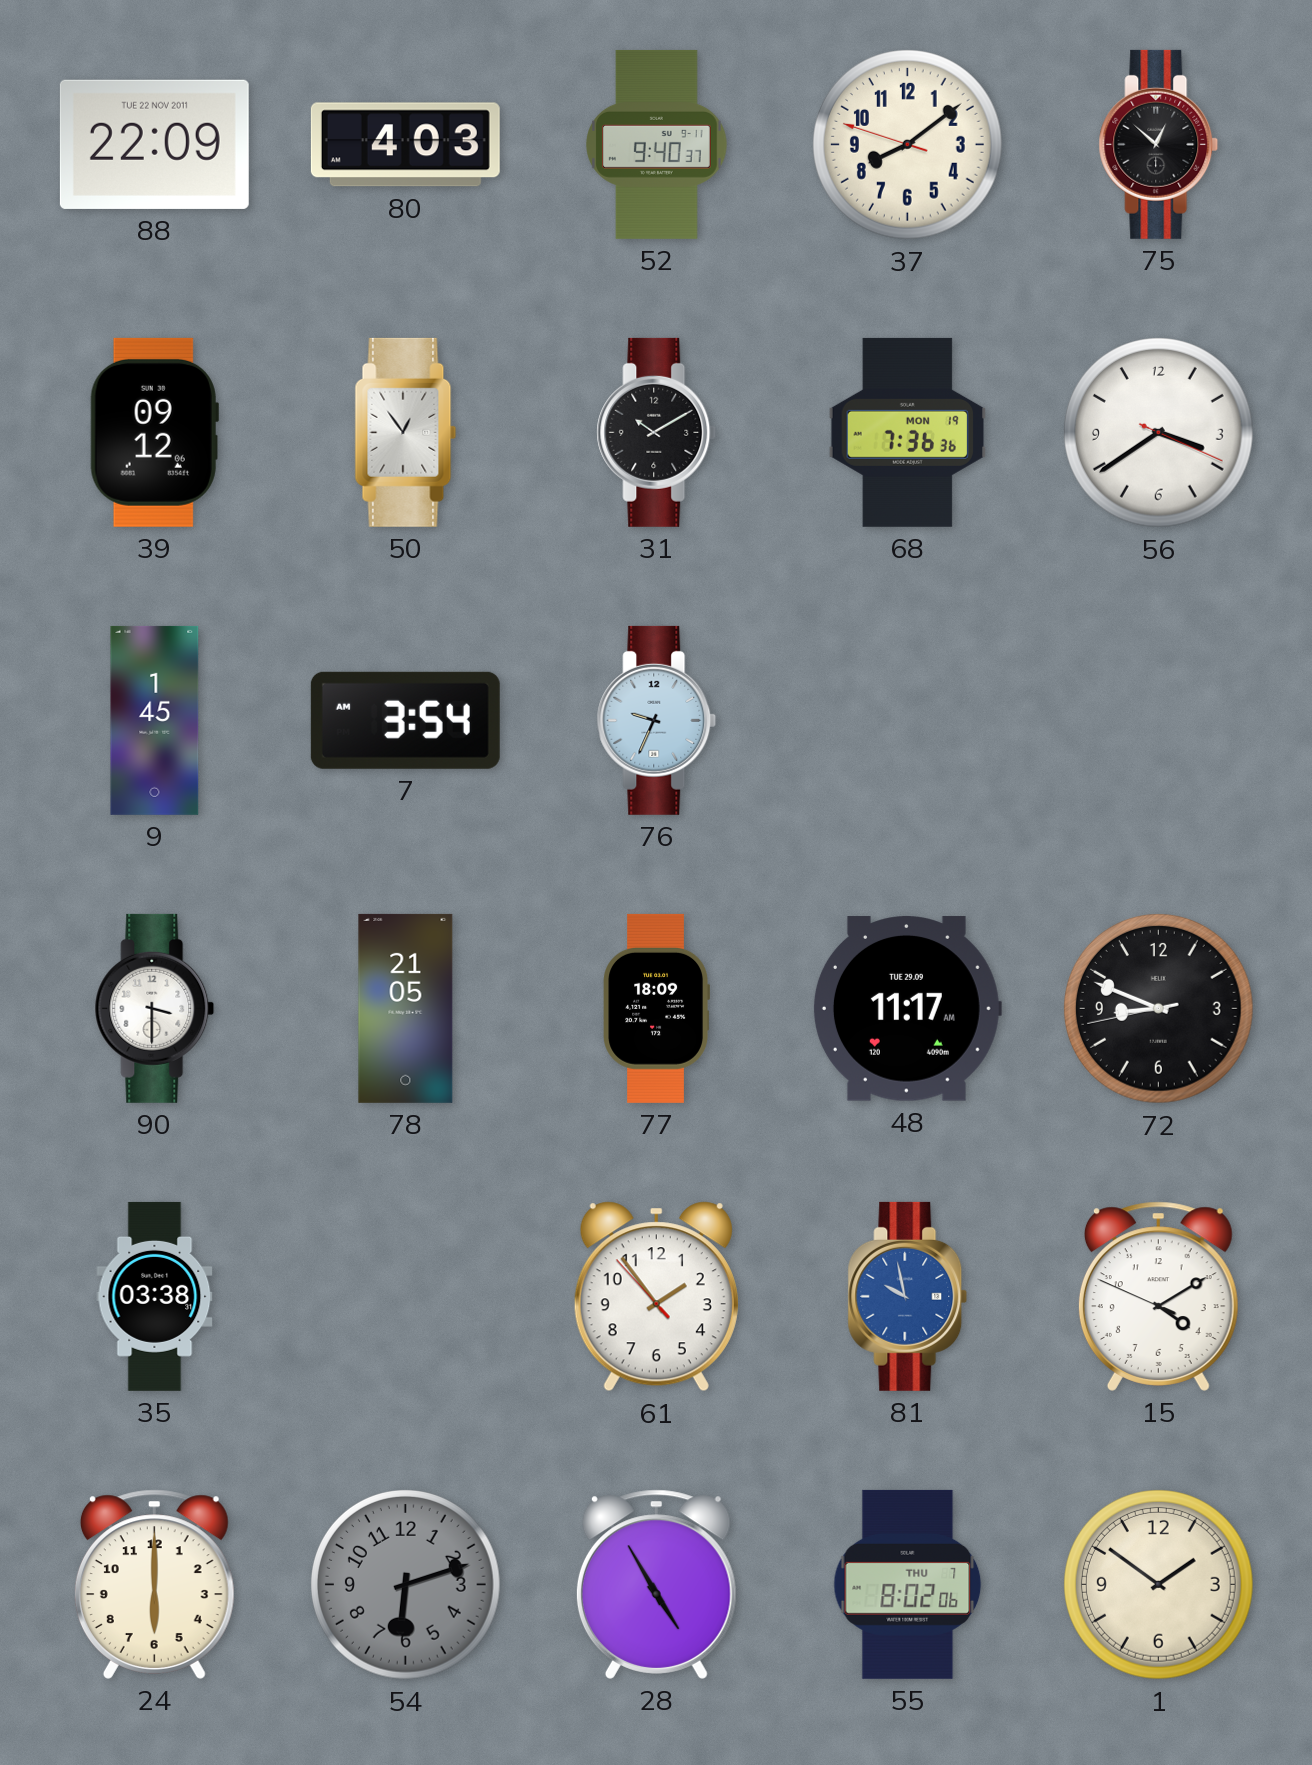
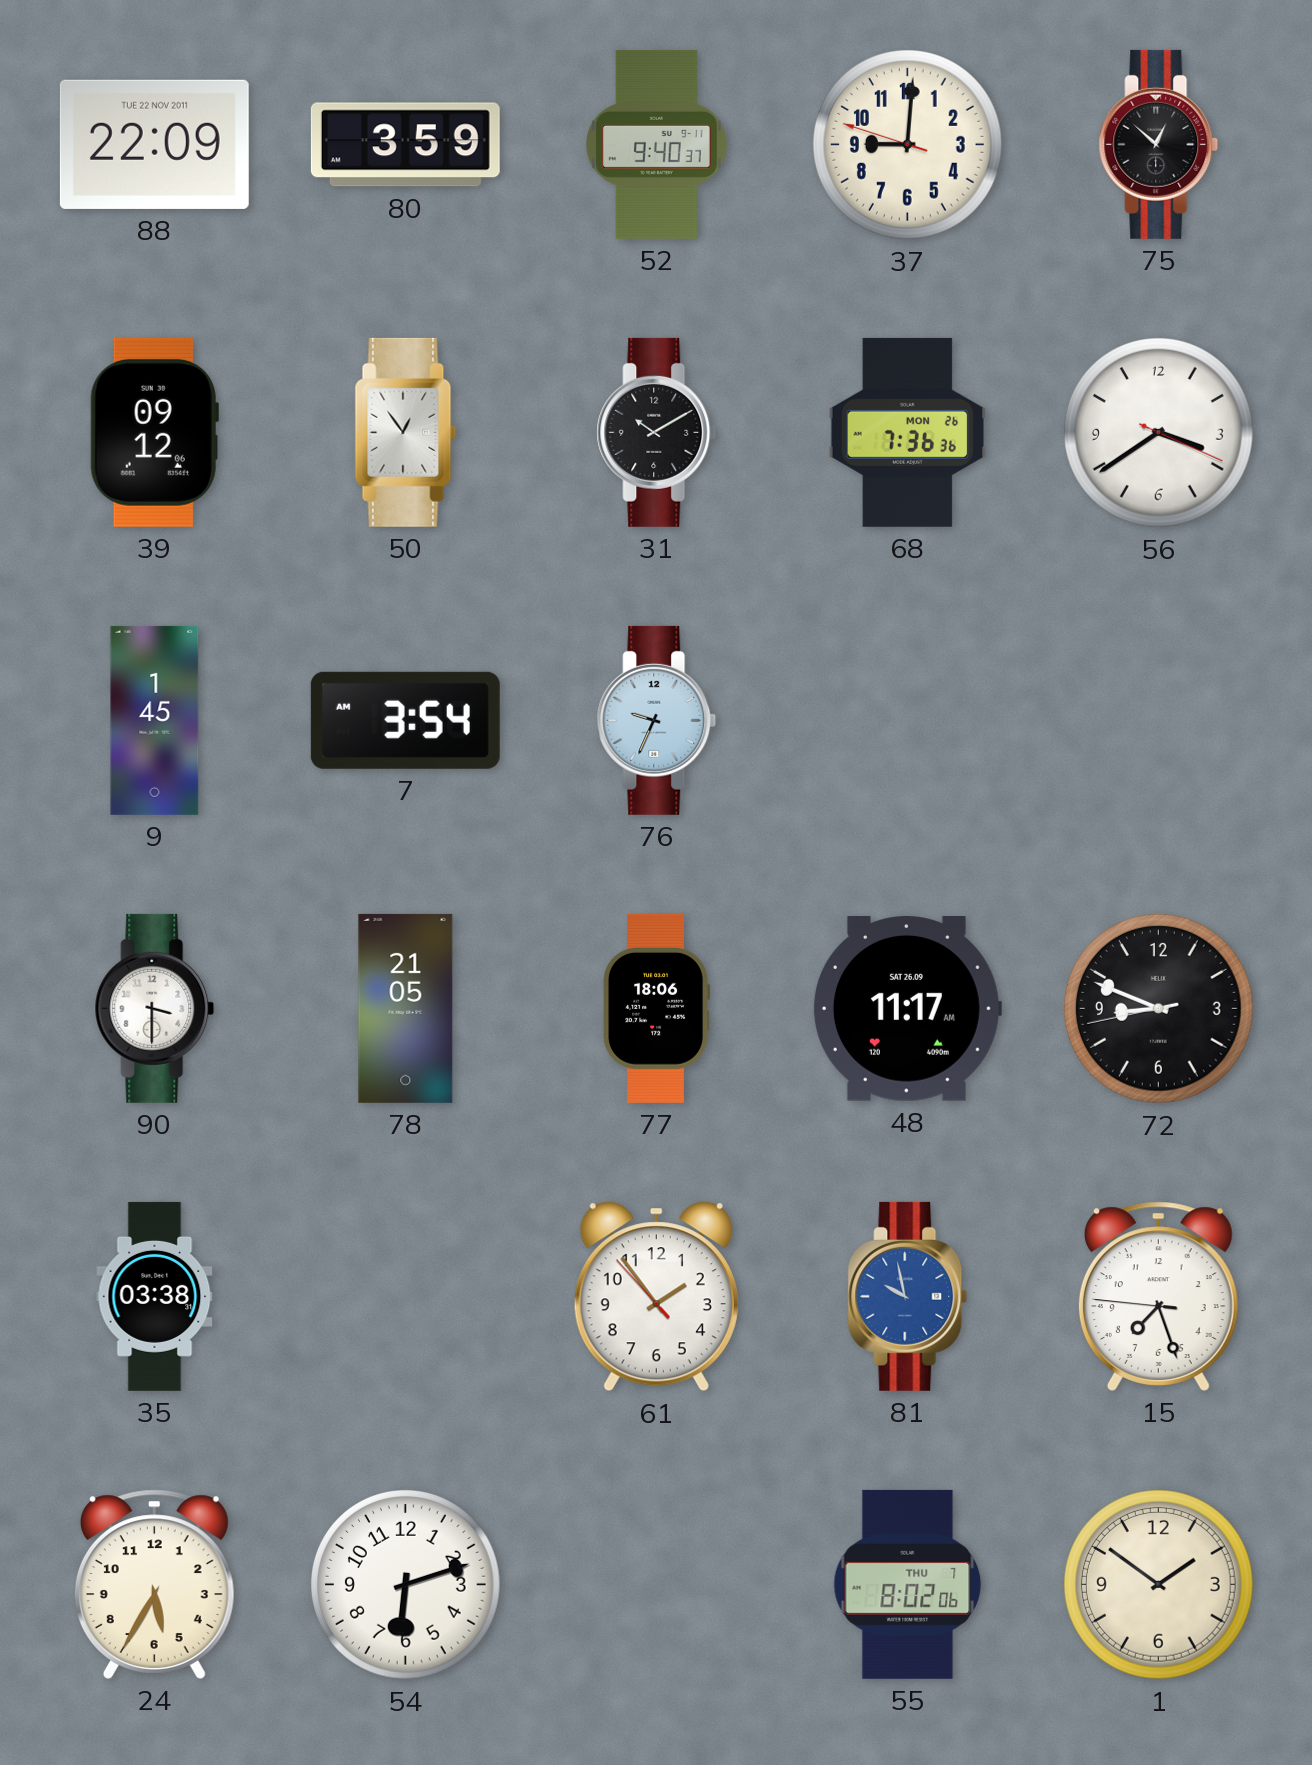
80: 4:03 -> 3:59 (405, 145)
37: 8:08 -> 9:00 (908, 145)
68 date: MON 19 -> MON 26 (908, 432)
77: 18:09 -> 18:06 (656, 1008)
48 date: TUE 29.09 -> SAT 26.09 (907, 1009)
15: 4:09 -> 7:26 (1158, 1296)
24: 6:00 -> 5:35 (154, 1584)
54 dial: grey -> white (406, 1585)
28: 4:55 -> none (656, 1584)
